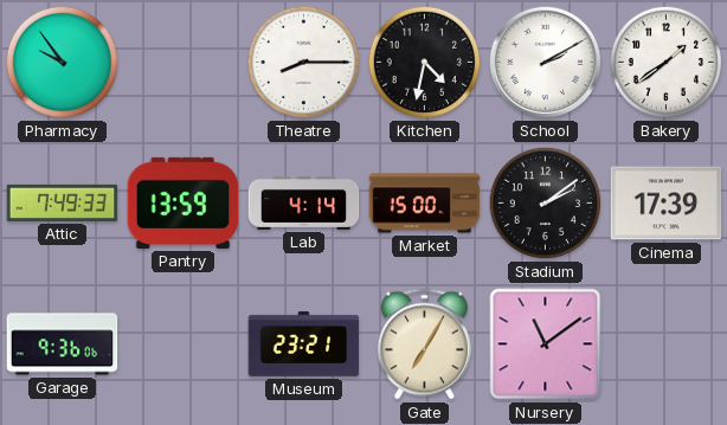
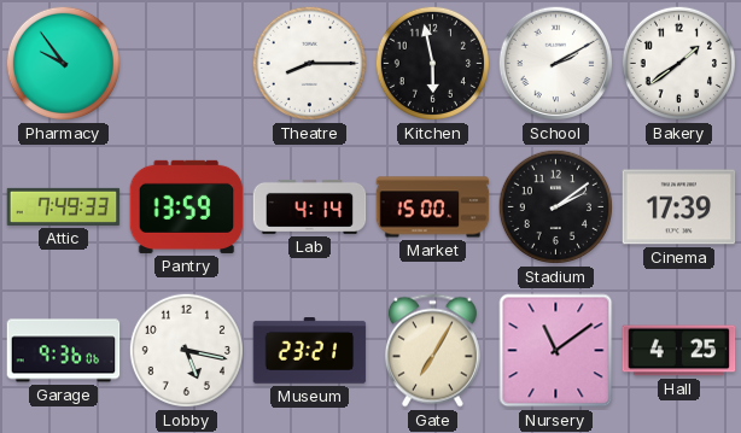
Kitchen: 4:32 -> 5:58 (432, 63)
Lobby: none -> 5:17 (186, 350)
Hall: none -> 4:25 (679, 351)
